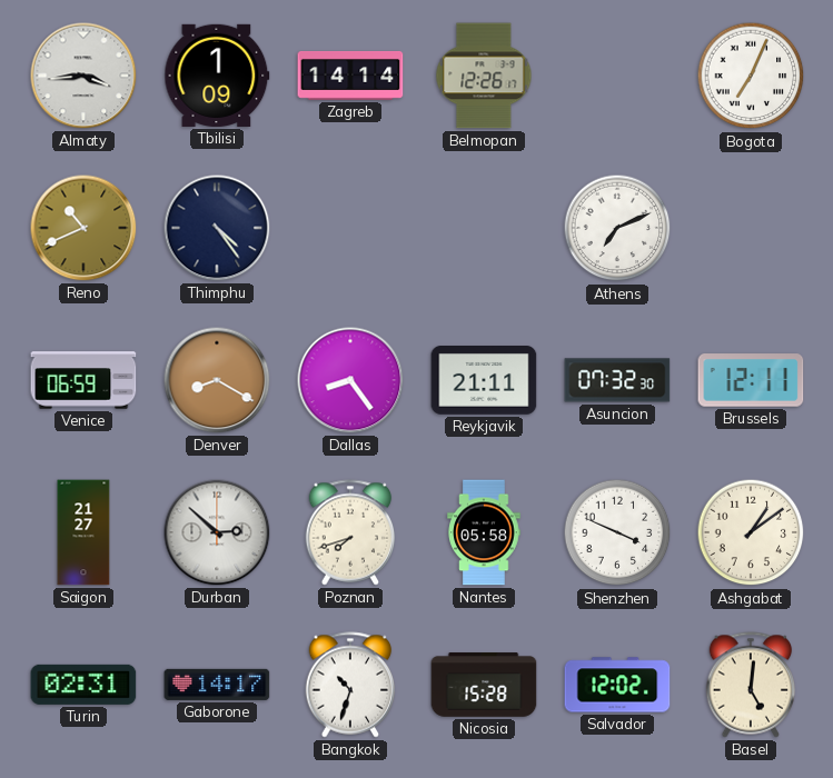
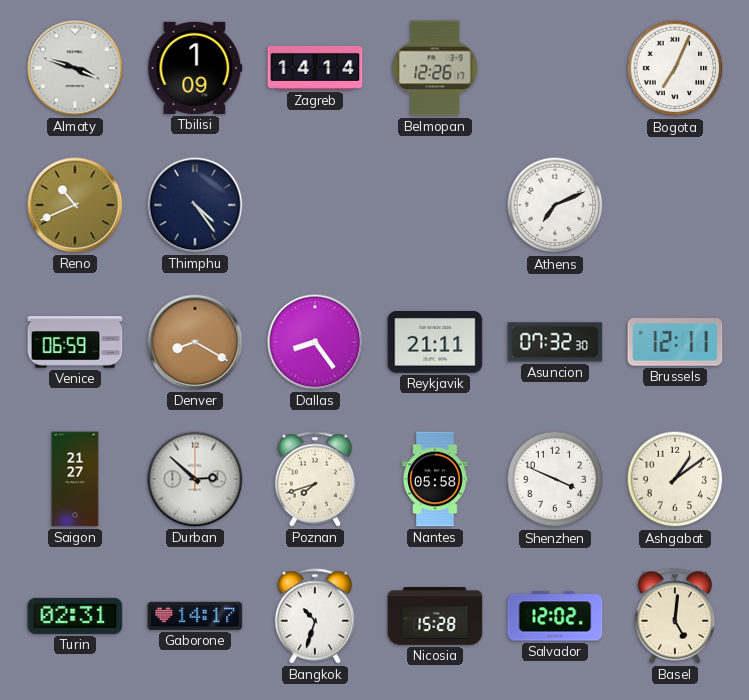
Almaty: 3:44 -> 3:48 (75, 68)
